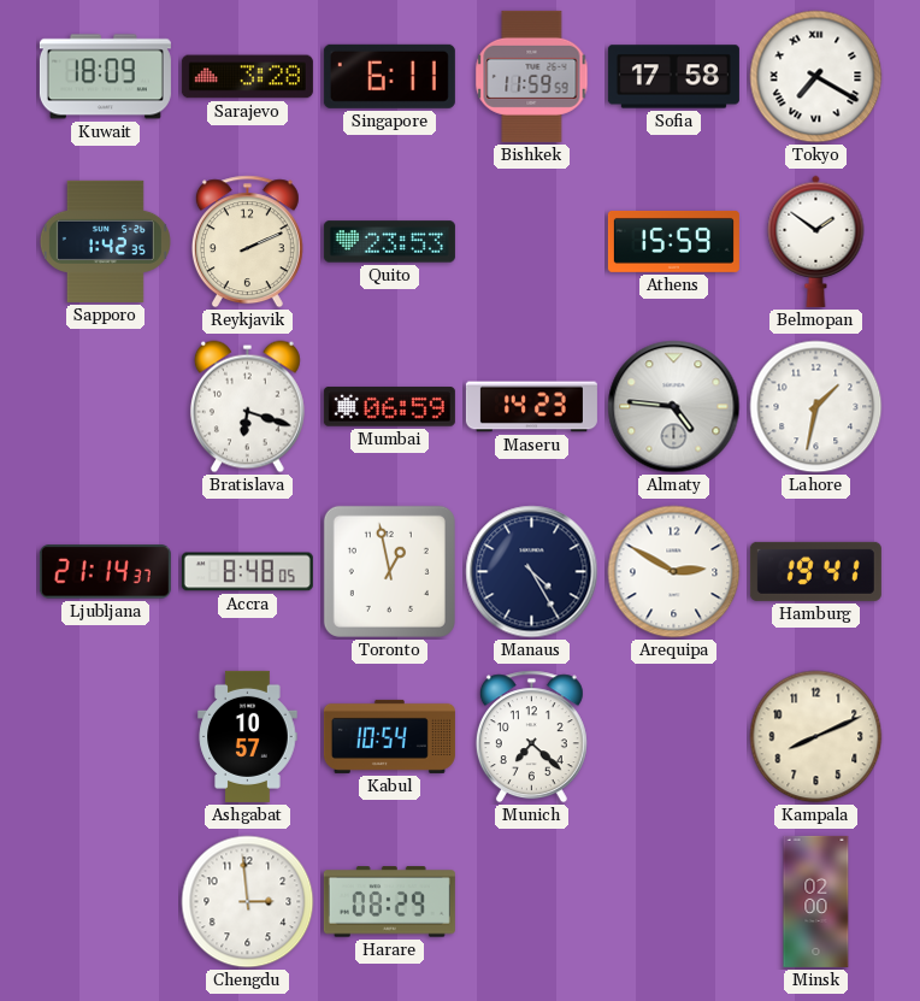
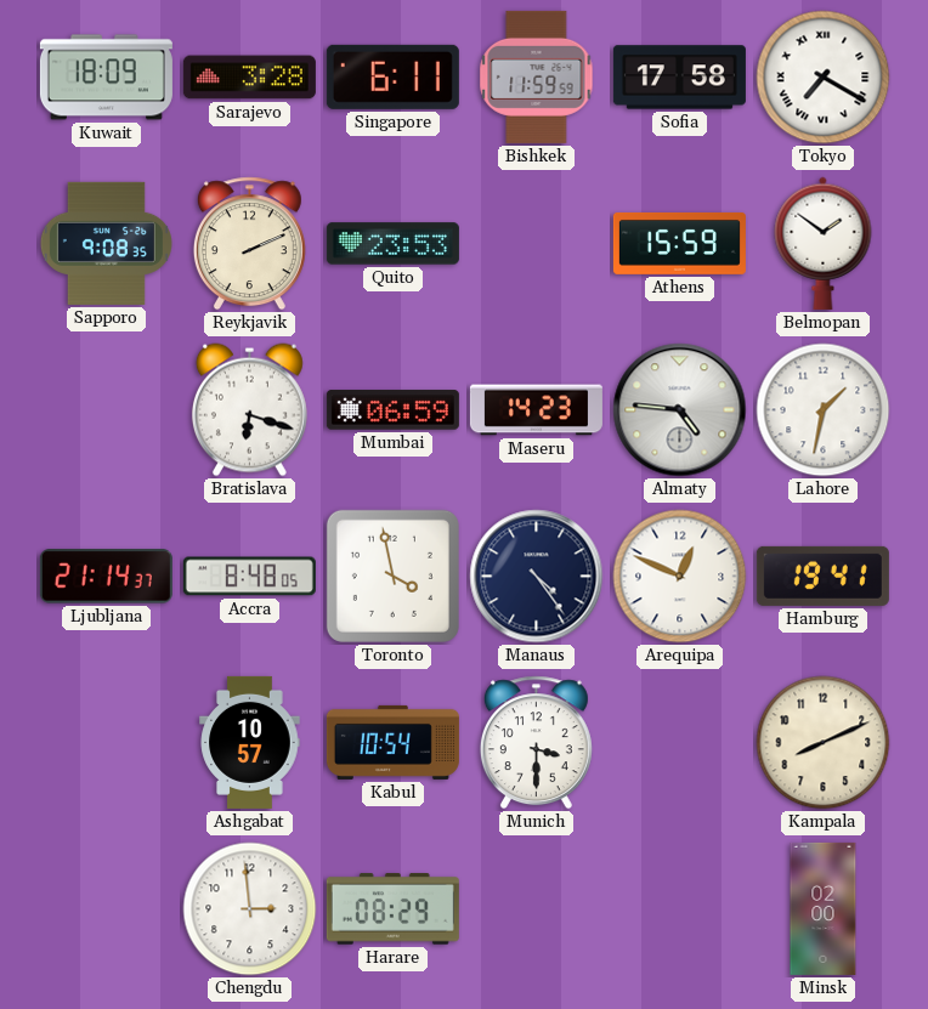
Sapporo: 1:42 -> 9:08 (106, 243)
Toronto: 12:58 -> 3:58 (392, 576)
Manaus: 4:25 -> 4:24 (537, 577)
Arequipa: 2:50 -> 12:49 (680, 577)
Munich: 7:22 -> 3:30 (536, 743)
